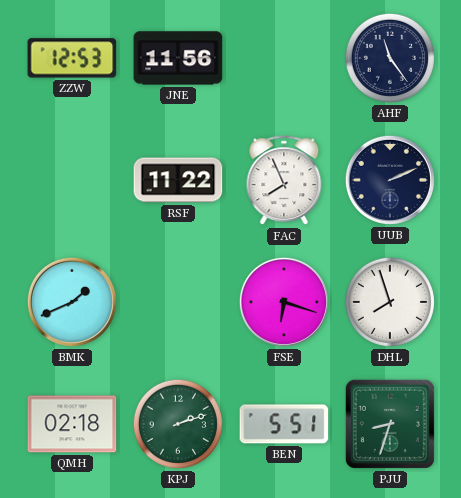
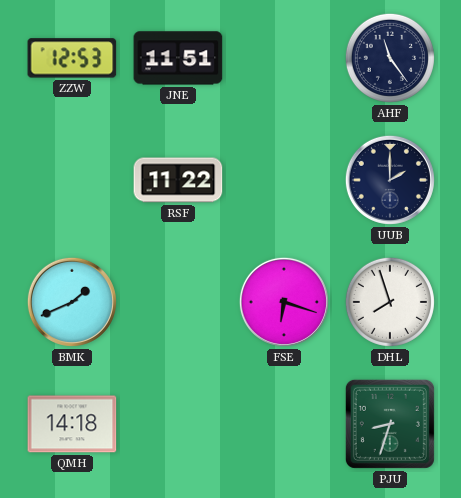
JNE: 11:56 -> 11:51 (178, 58)
FAC: 7:56 -> none (284, 181)
UUB: 2:11 -> 2:00 (390, 180)
QMH: 02:18 -> 14:18 (72, 424)
KPJ: 2:12 -> none (178, 424)
BEN: 5:51 -> none (284, 424)
